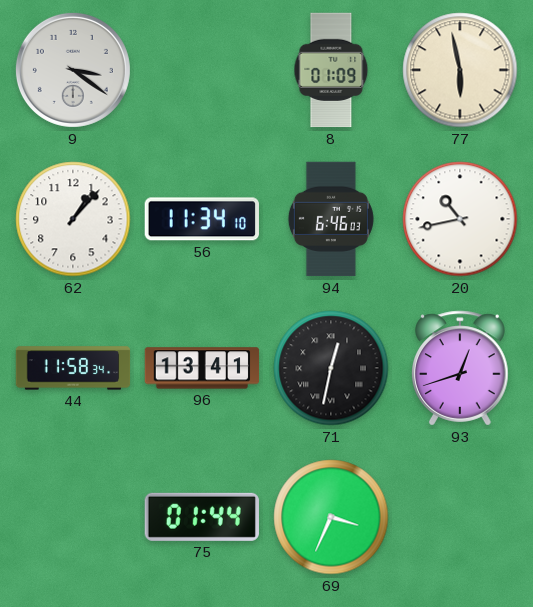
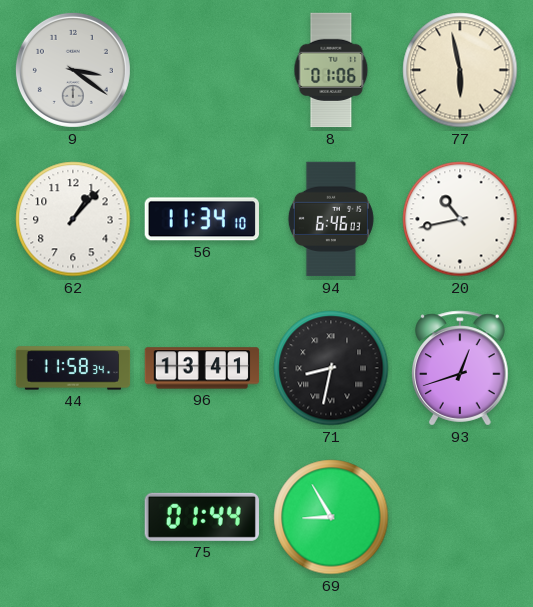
8: 01:09 -> 01:06 (331, 70)
71: 12:32 -> 8:32 (331, 368)
69: 3:34 -> 8:55 (331, 517)
